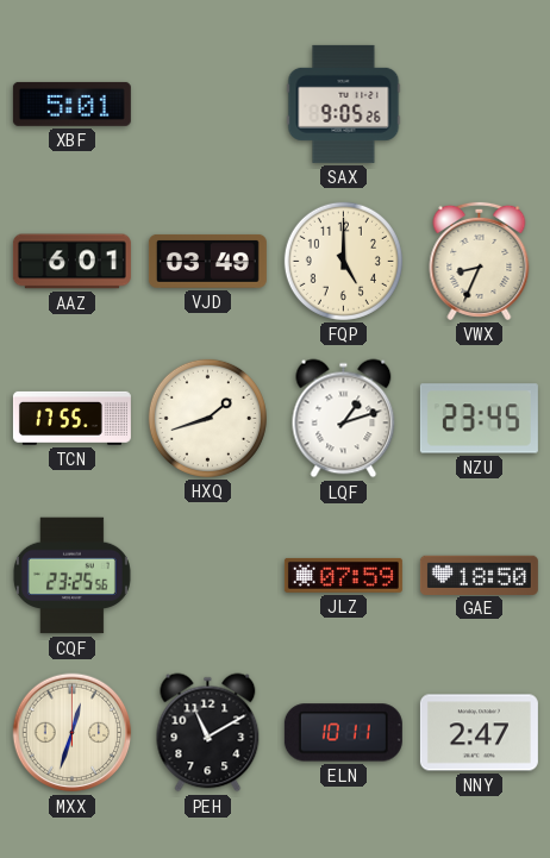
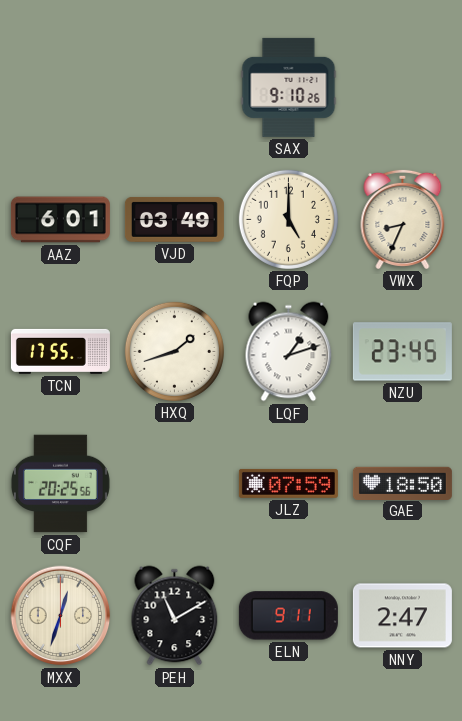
XBF: 5:01 -> none (71, 104)
SAX: 9:05 -> 9:10 (289, 87)
CQF: 23:25 -> 20:25 (60, 484)
ELN: 10:11 -> 9:11 (288, 616)
